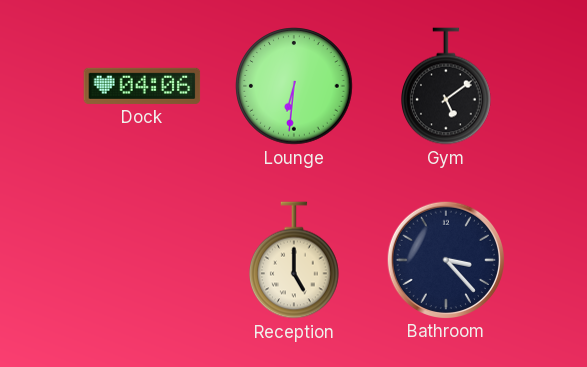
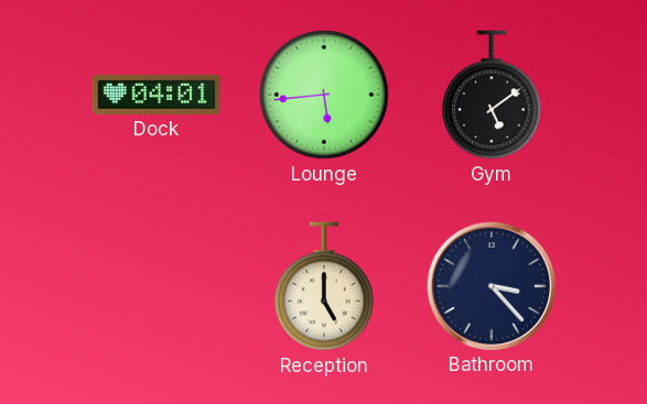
Dock: 04:06 -> 04:01 (157, 95)
Lounge: 6:31 -> 5:44 (324, 95)
